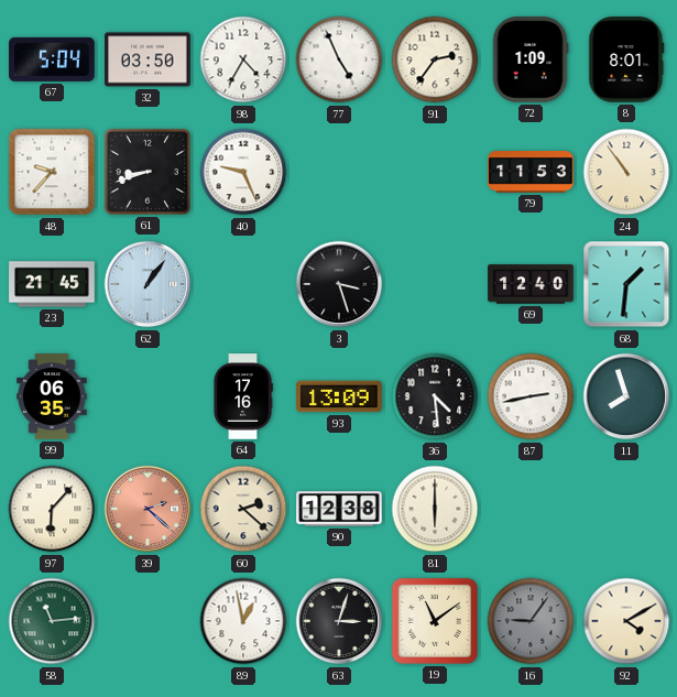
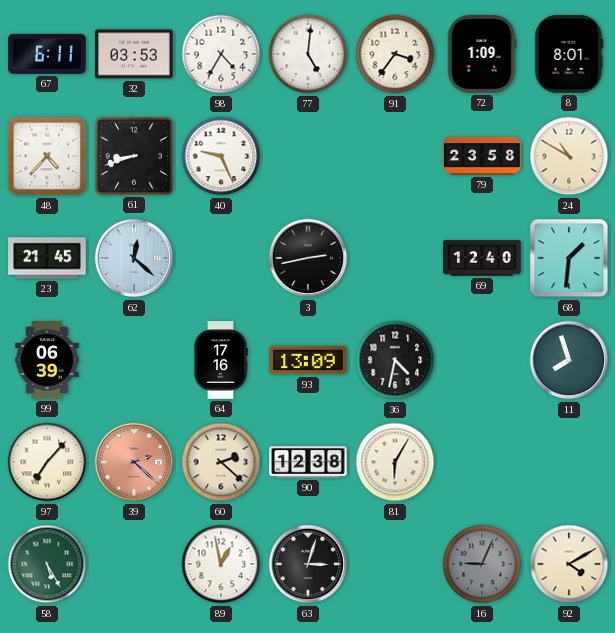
67: 5:04 -> 6:11 (47, 54)
32: 03:50 -> 03:53 (134, 54)
77: 4:56 -> 5:01 (308, 54)
91: 2:36 -> 3:36 (395, 54)
48: 9:37 -> 4:37 (47, 156)
79: 11:53 -> 23:58 (482, 157)
24: 10:54 -> 10:50 (569, 156)
62: 1:06 -> 12:22 (134, 258)
3: 3:27 -> 2:43 (308, 258)
99: 06:35 -> 06:39 (47, 360)
36: 4:29 -> 4:32 (395, 360)
87: 2:43 -> none (531, 396)
97: 6:07 -> 7:07 (47, 462)
81: 6:00 -> 6:05 (395, 462)
58: 11:14 -> 5:25 (47, 564)
19: 11:09 -> none (435, 621)
16: 9:06 -> 9:04 (482, 564)
